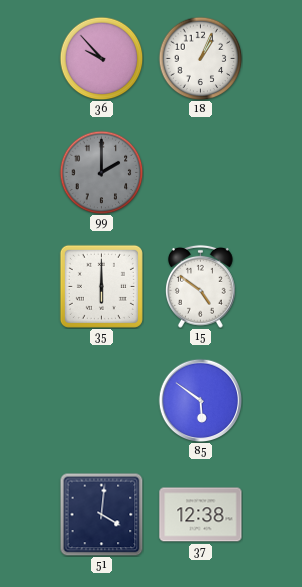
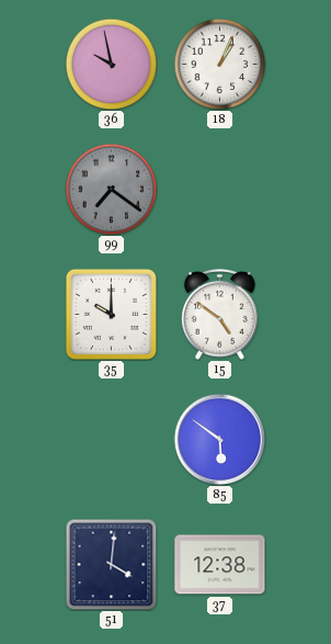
36: 9:53 -> 9:58 (111, 64)
99: 2:00 -> 7:21 (111, 189)
35: 6:00 -> 10:00 (111, 314)
